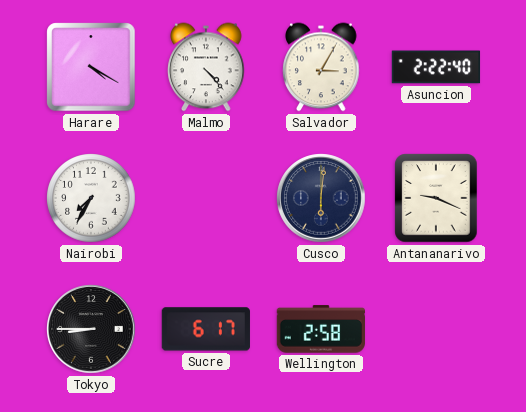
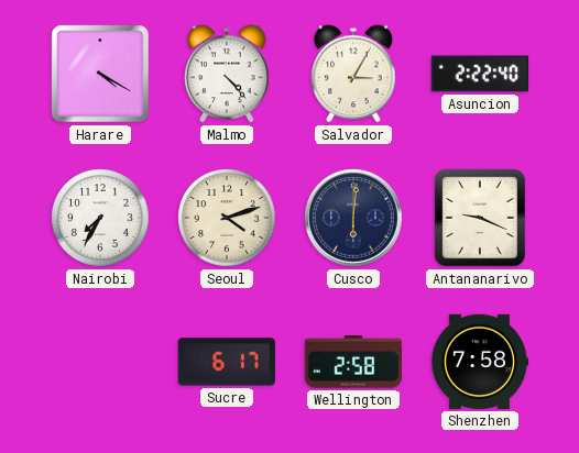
Seoul: none -> 4:12 (227, 218)
Tokyo: 8:45 -> none (91, 329)
Shenzhen: none -> 7:58 (480, 362)
